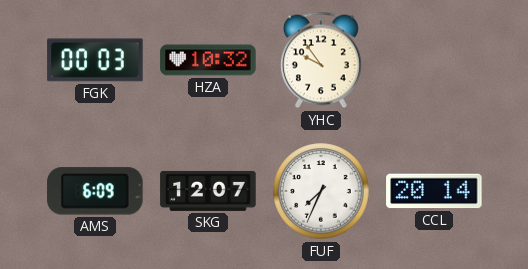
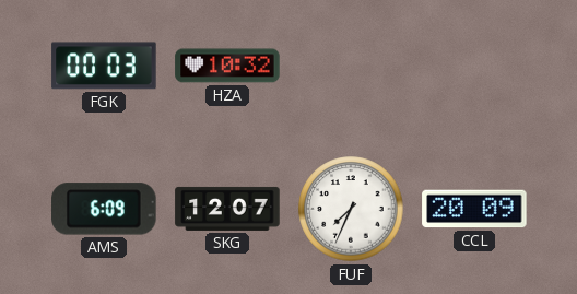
YHC: 9:54 -> none (321, 60)
CCL: 20:14 -> 20:09 (474, 209)
